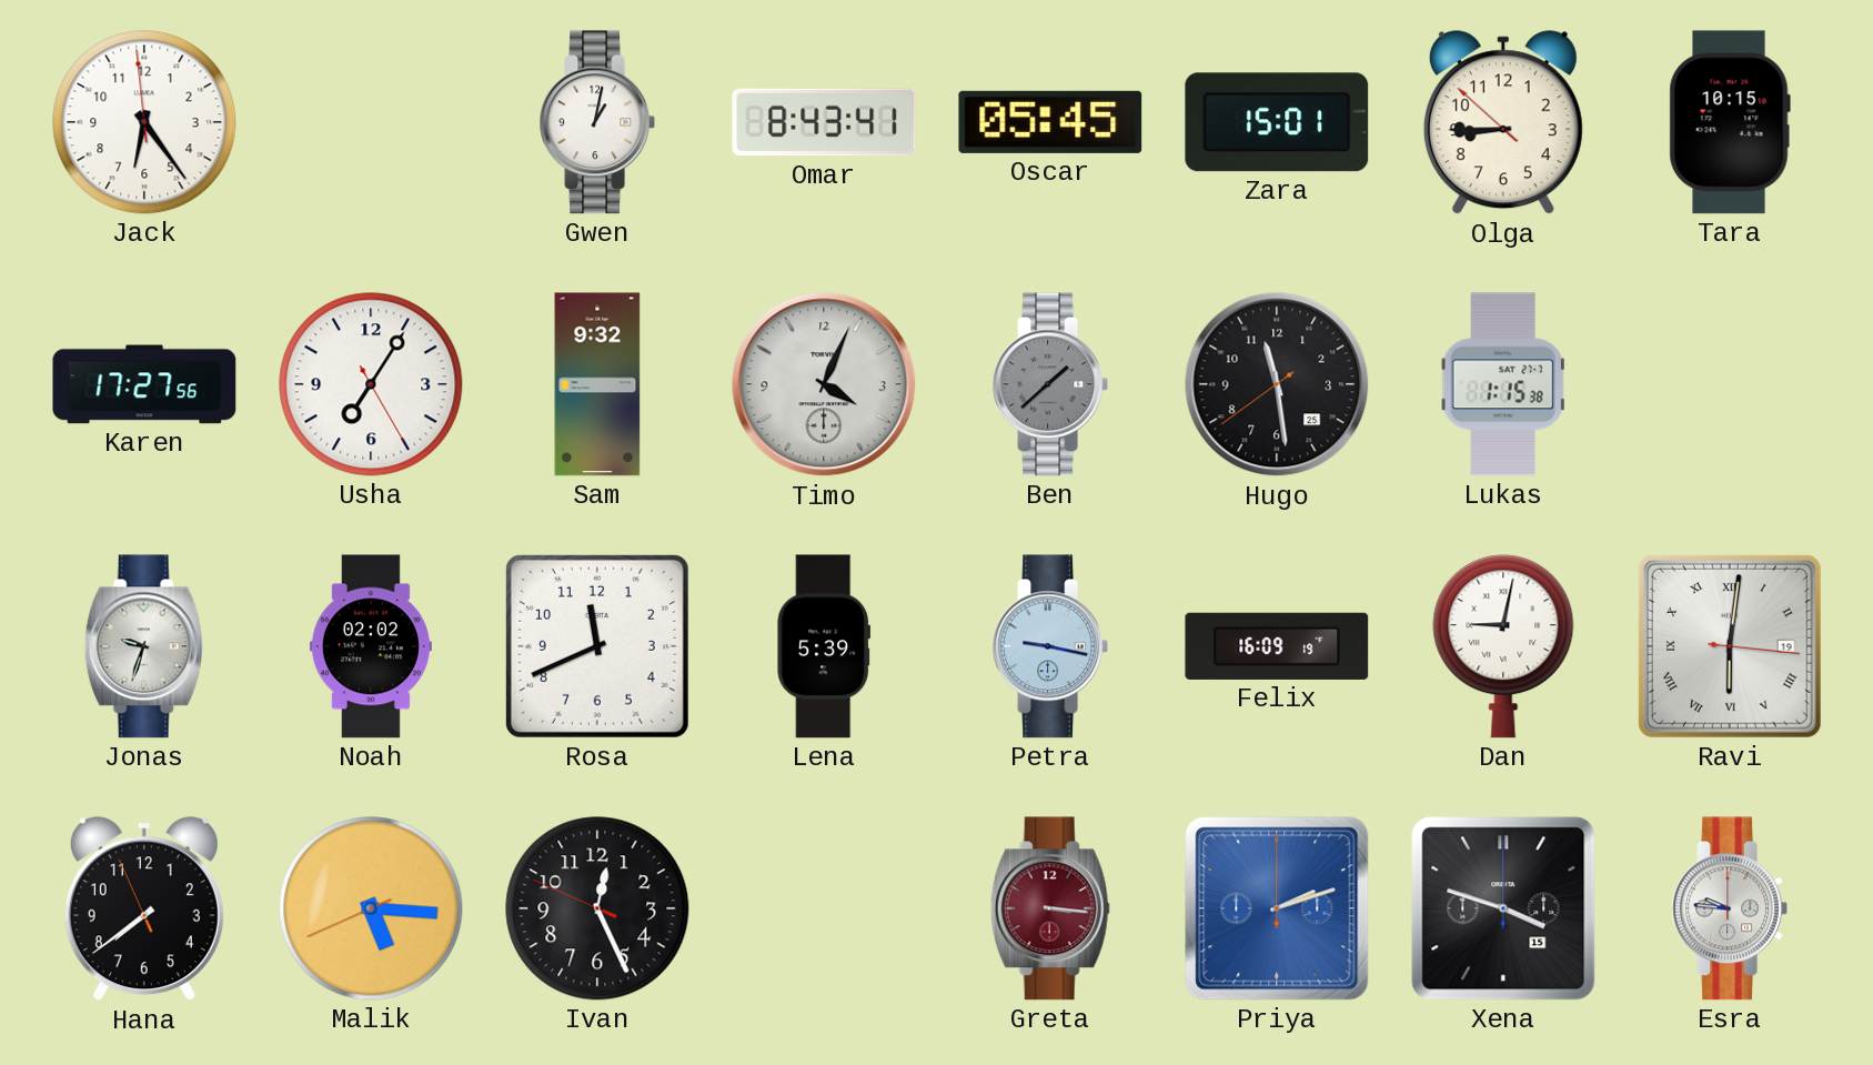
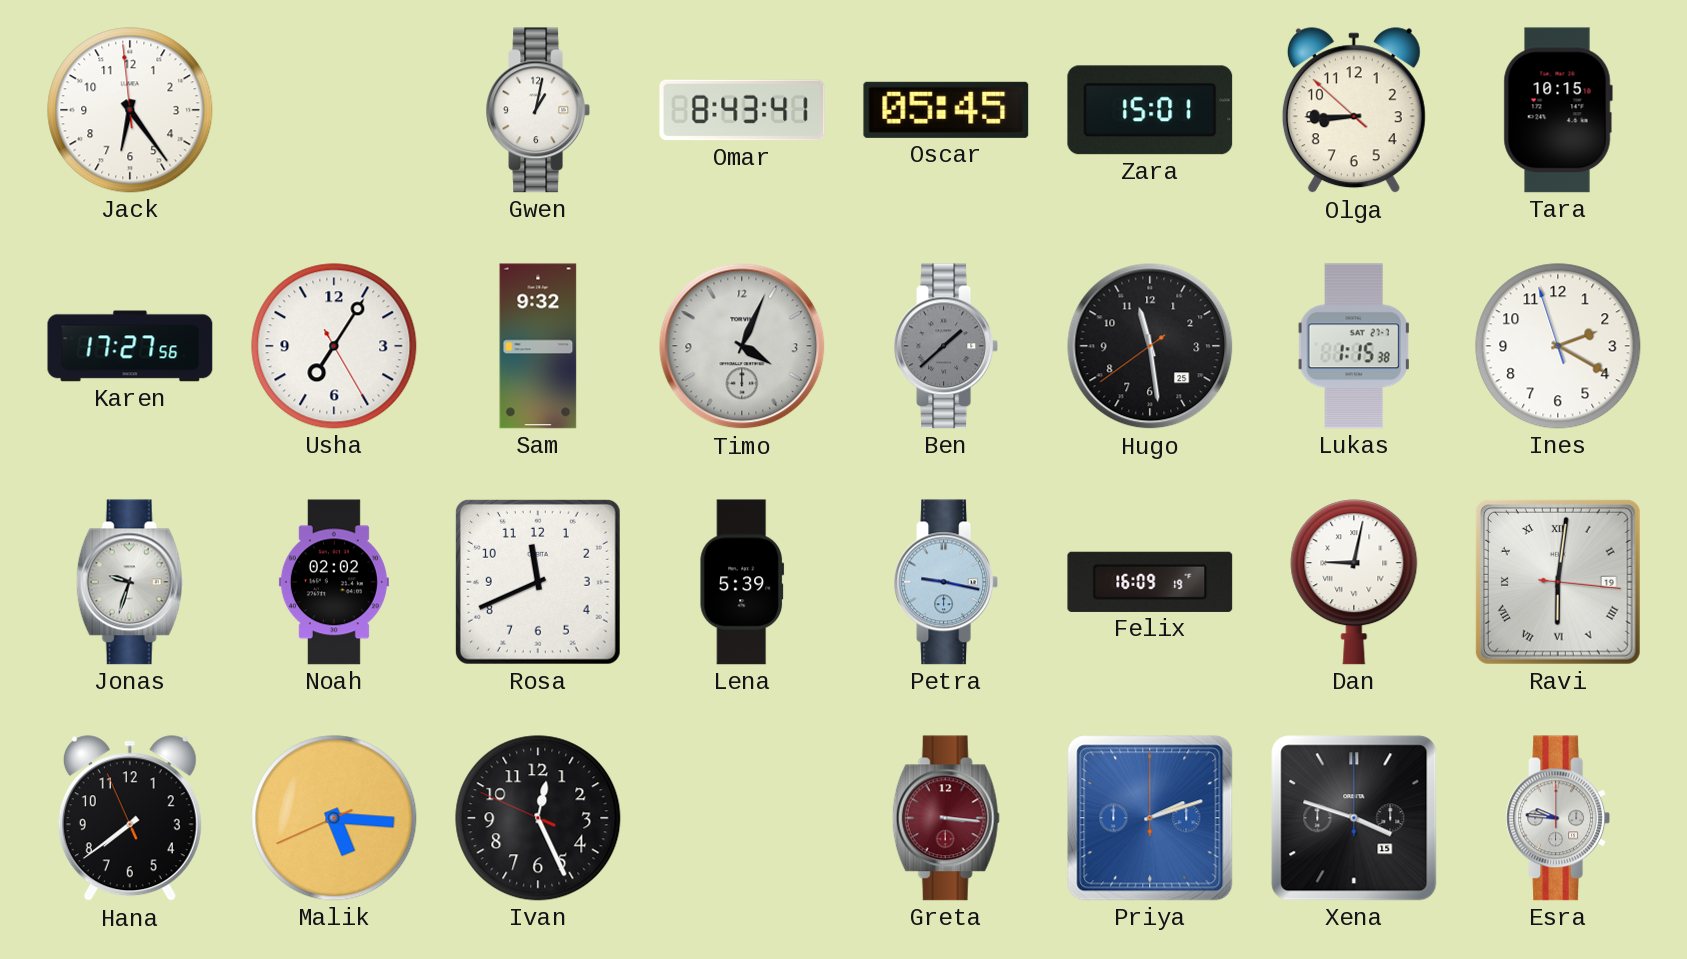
Ines: none -> 2:19 (1558, 346)
